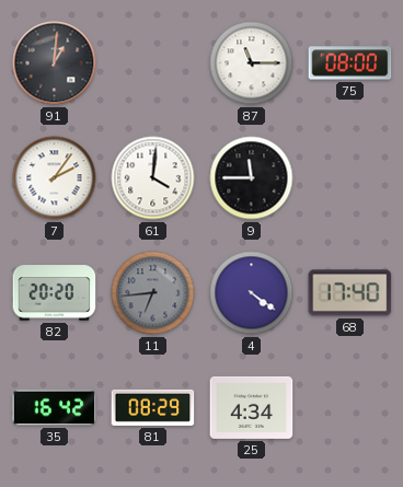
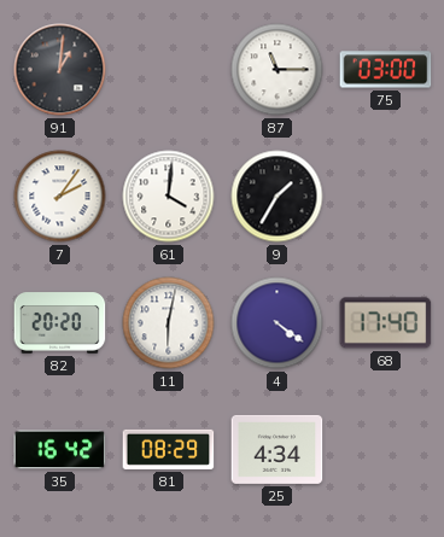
75: 08:00 -> 03:00 (386, 70)
9: 11:45 -> 1:35 (277, 197)
11: 6:44 -> 6:02 (169, 323)
11 dial: grey -> white (169, 323)
